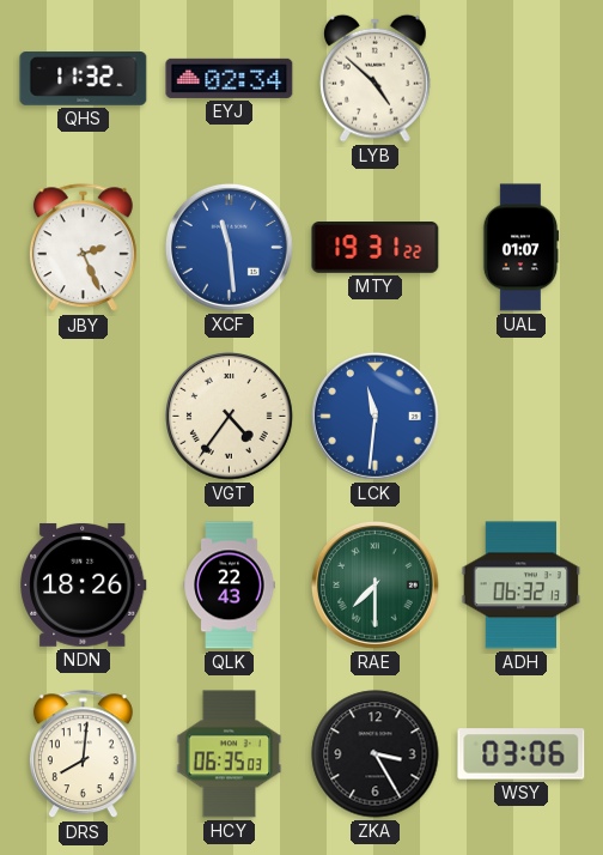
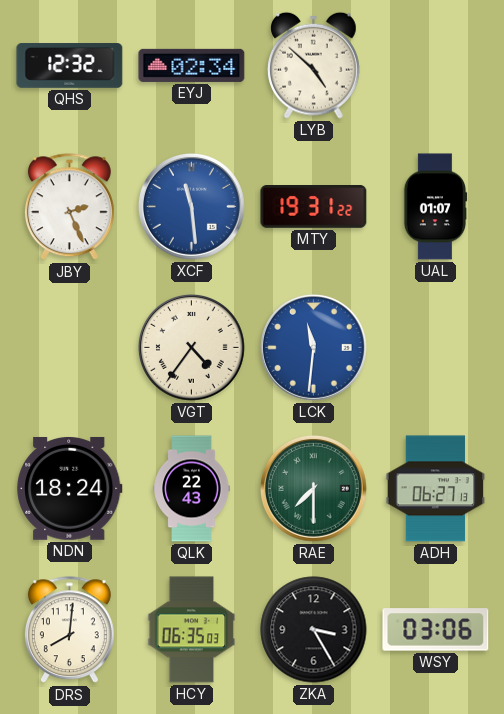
QHS: 11:32 -> 12:32 (70, 66)
NDN: 18:26 -> 18:24 (70, 488)
ADH: 06:32 -> 06:27 (436, 489)
